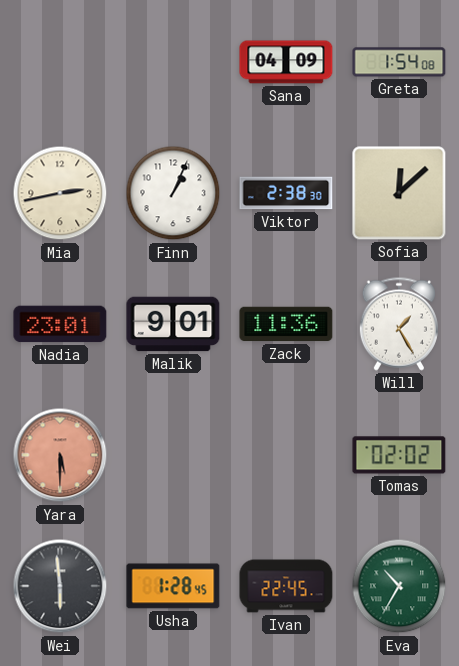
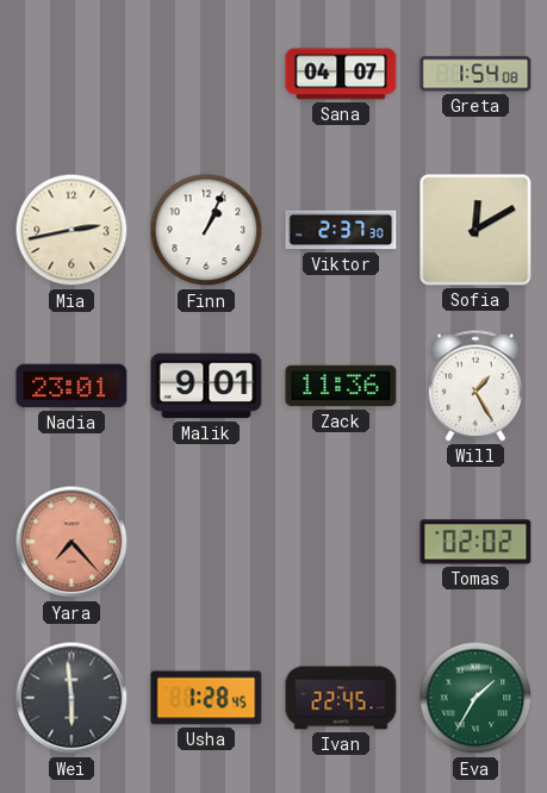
Sana: 04:09 -> 04:07 (341, 74)
Viktor: 2:38 -> 2:37 (341, 230)
Sofia: 12:08 -> 12:10 (475, 230)
Yara: 5:30 -> 7:23 (72, 542)
Eva: 10:35 -> 1:35 (475, 698)
